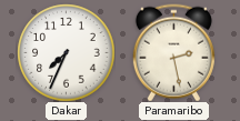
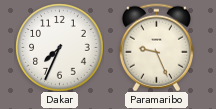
Paramaribo: 2:28 -> 9:26 (156, 47)
